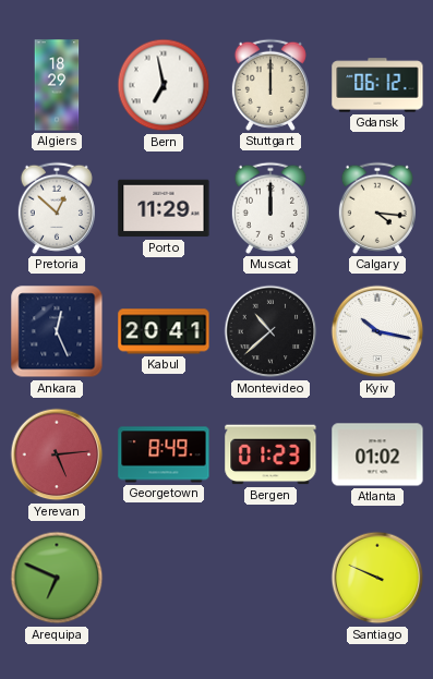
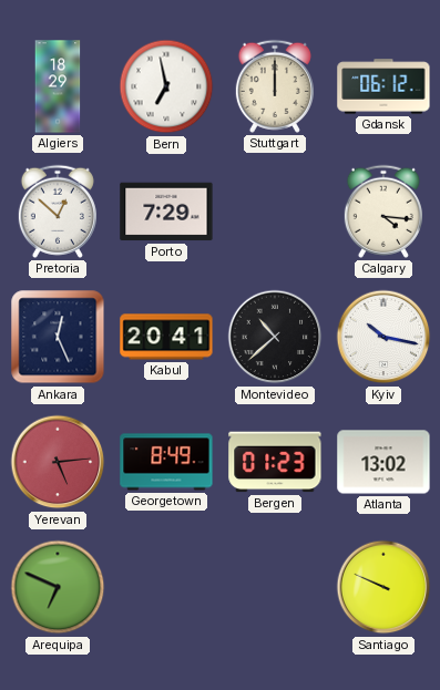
Porto: 11:29 -> 7:29 (166, 212)
Muscat: 12:00 -> none (270, 208)
Atlanta: 01:02 -> 13:02 (383, 462)
